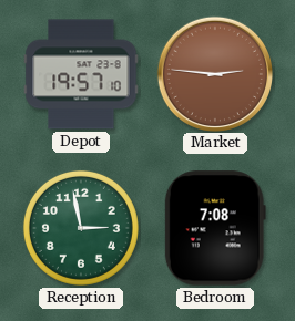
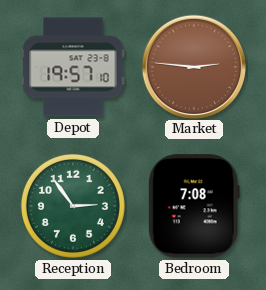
Reception: 2:58 -> 2:54 (73, 206)
